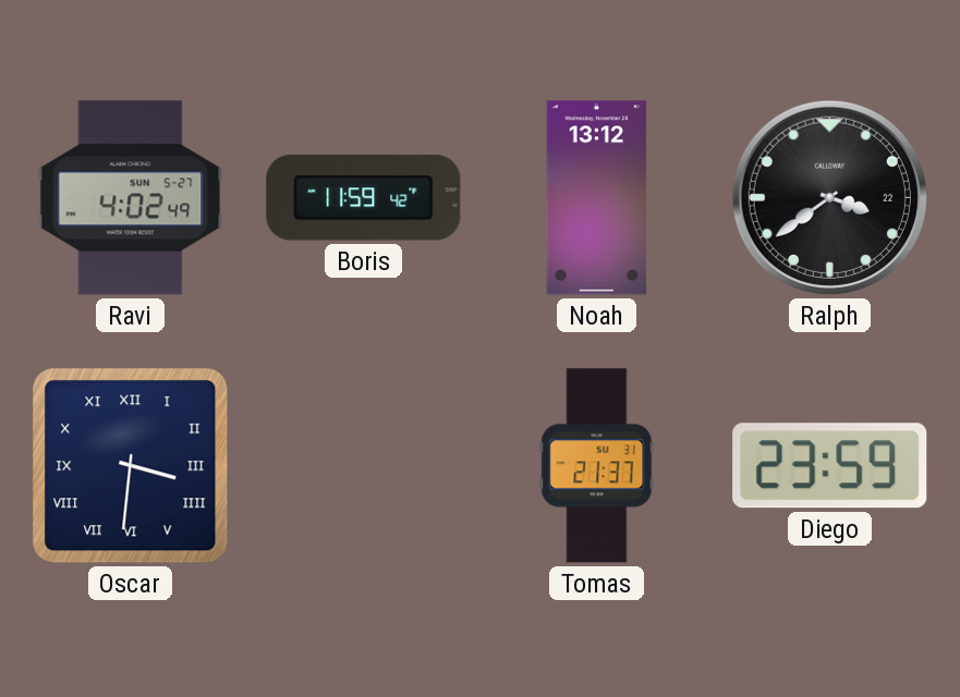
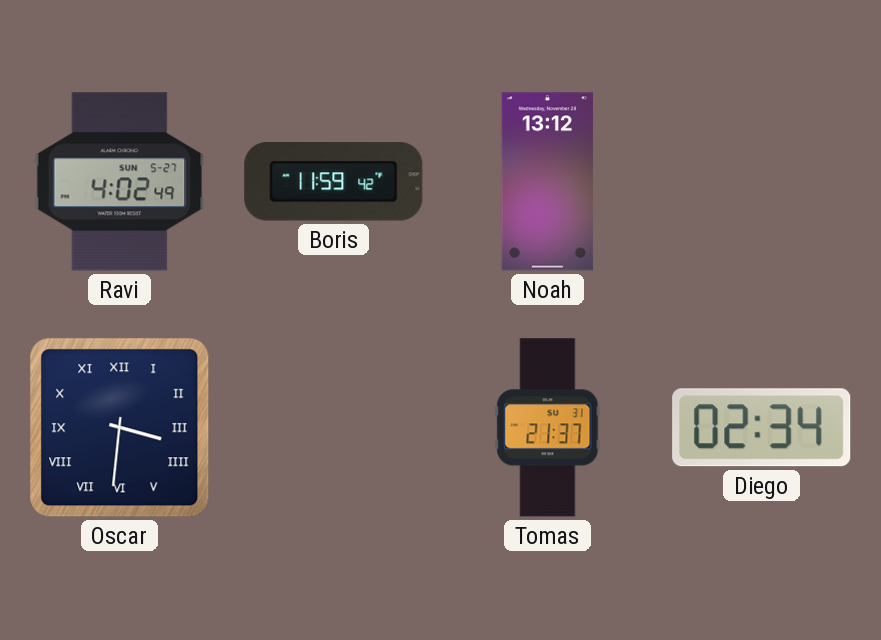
Ralph: 3:39 -> none (829, 197)
Diego: 23:59 -> 02:34 (762, 428)
